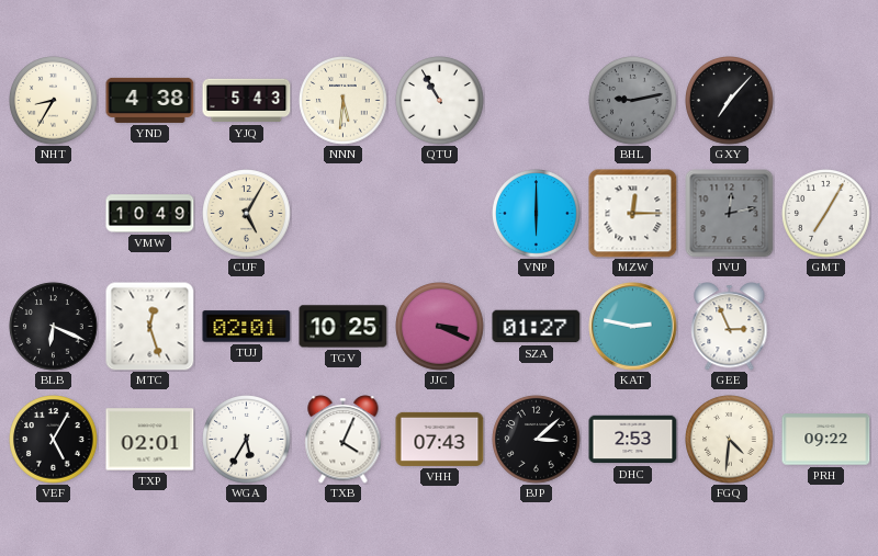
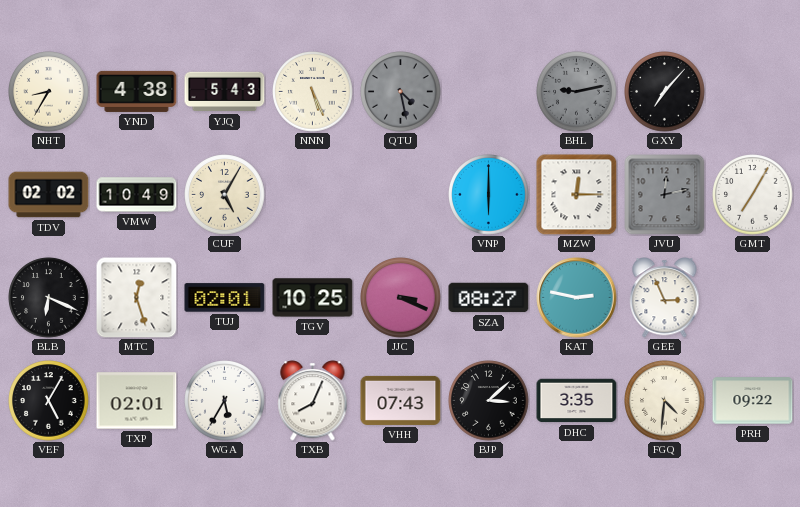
NNN: 5:31 -> 5:26 (313, 92)
QTU: 10:55 -> 4:28 (401, 92)
QTU dial: white -> grey (401, 92)
TDV: none -> 02:02 (49, 195)
SZA: 01:27 -> 08:27 (489, 298)
TXB: 4:04 -> 8:04 (313, 401)
DHC: 2:53 -> 3:35 (577, 401)
